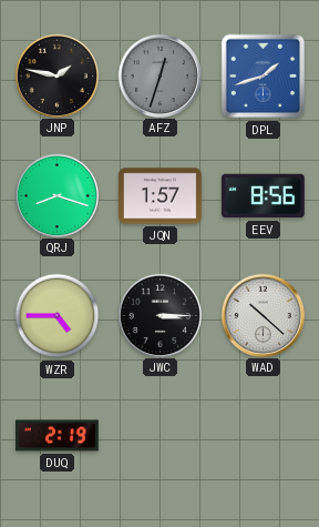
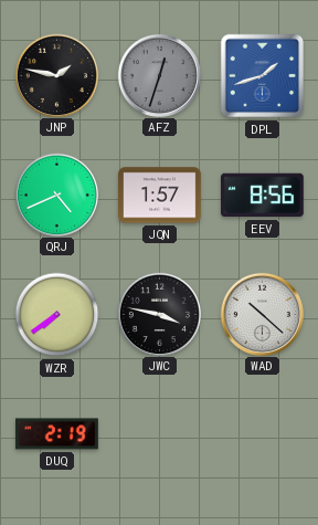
QRJ: 8:18 -> 4:41 (56, 195)
WZR: 4:45 -> 7:39 (57, 315)
JWC: 3:15 -> 3:47 (159, 314)
